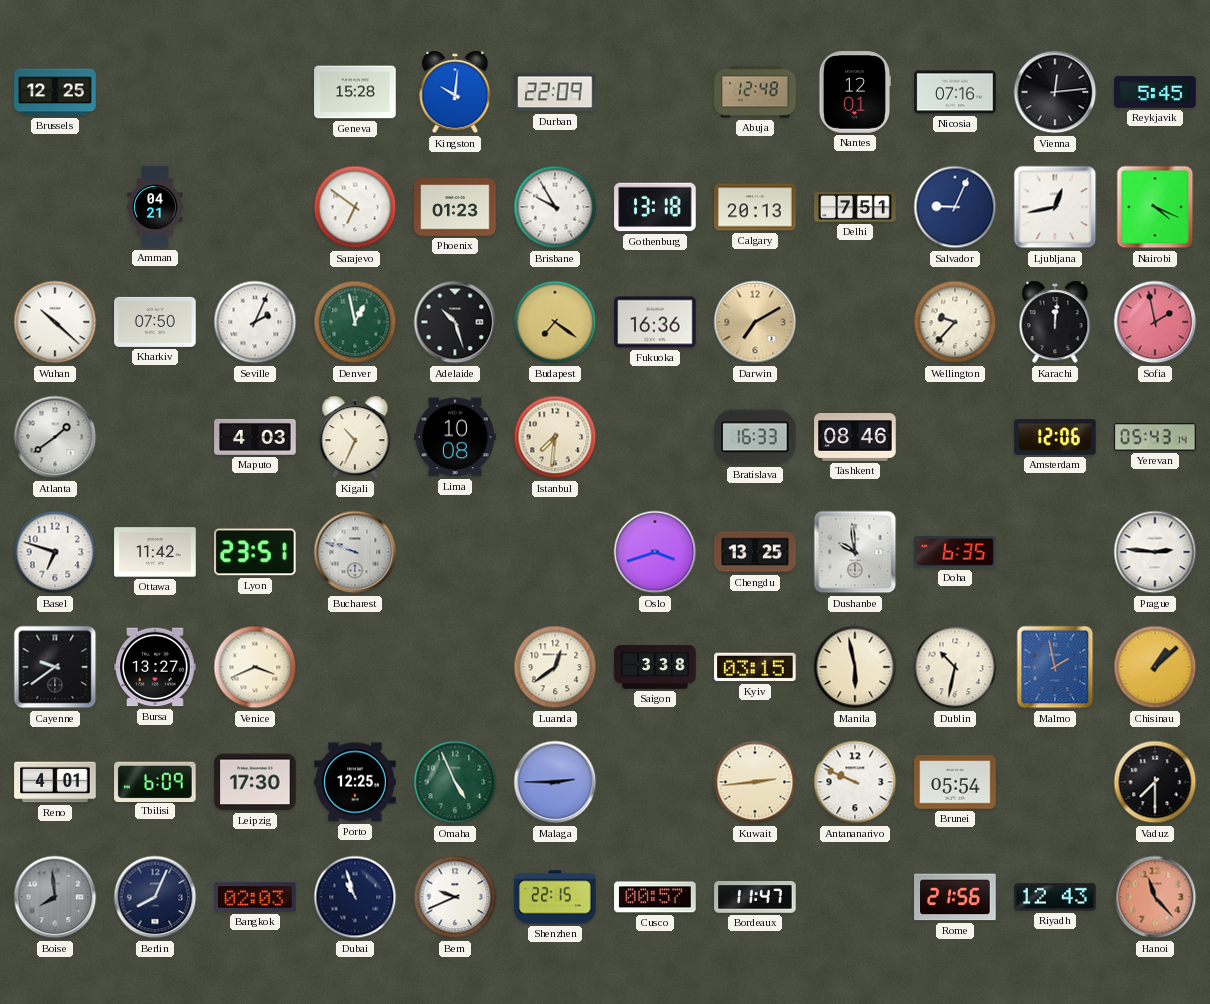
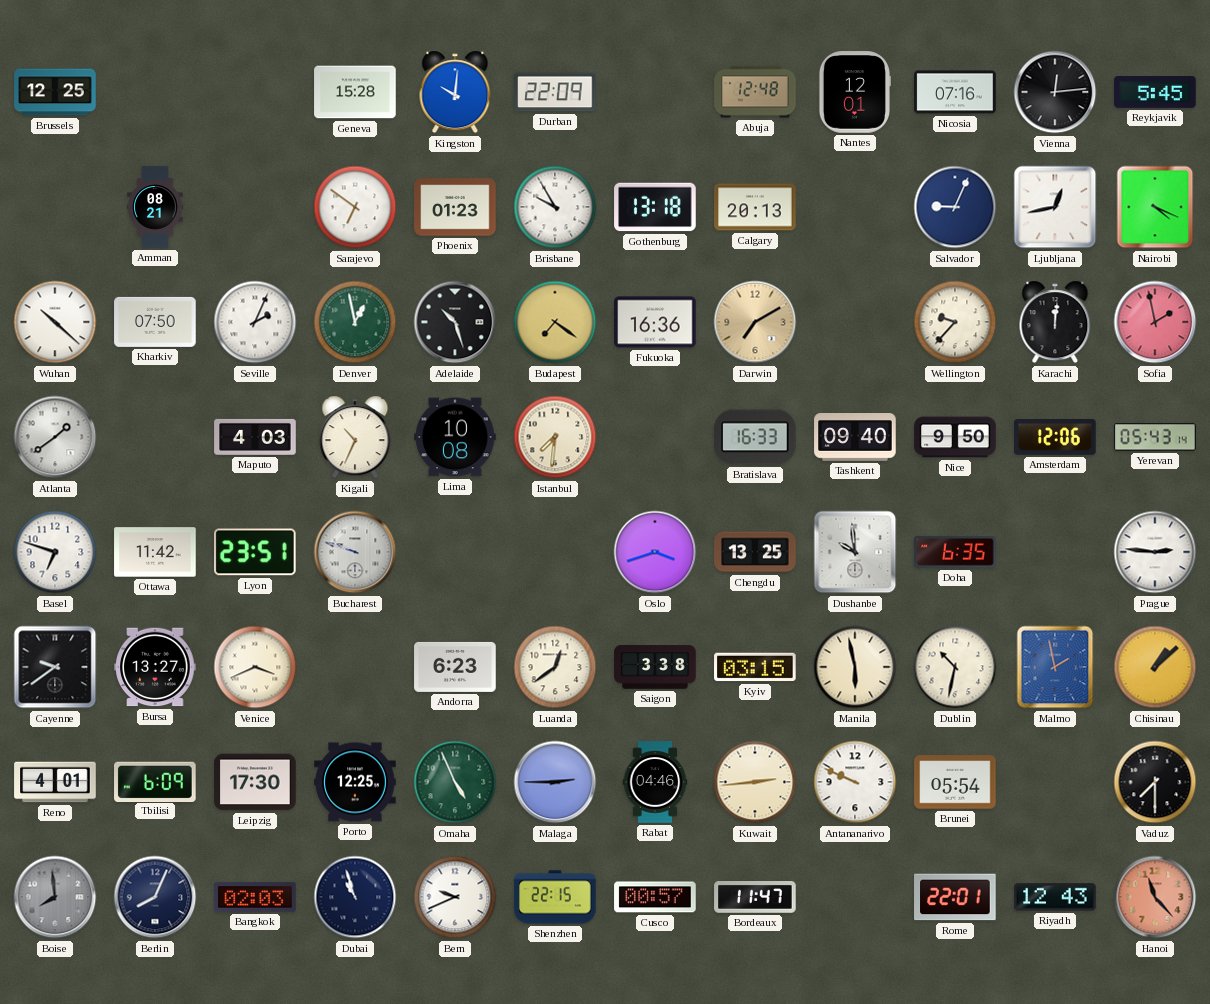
Amman: 04:21 -> 08:21 (155, 207)
Delhi: 7:51 -> none (855, 208)
Tashkent: 08:46 -> 09:40 (855, 438)
Nice: none -> 9:50 (955, 437)
Andorra: none -> 6:23 (455, 667)
Rabat: none -> 04:46 (655, 782)
Rome: 21:56 -> 22:01 (955, 897)
